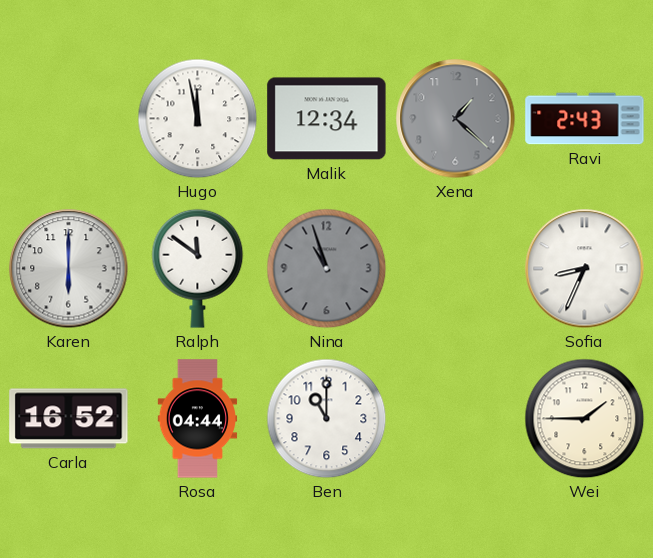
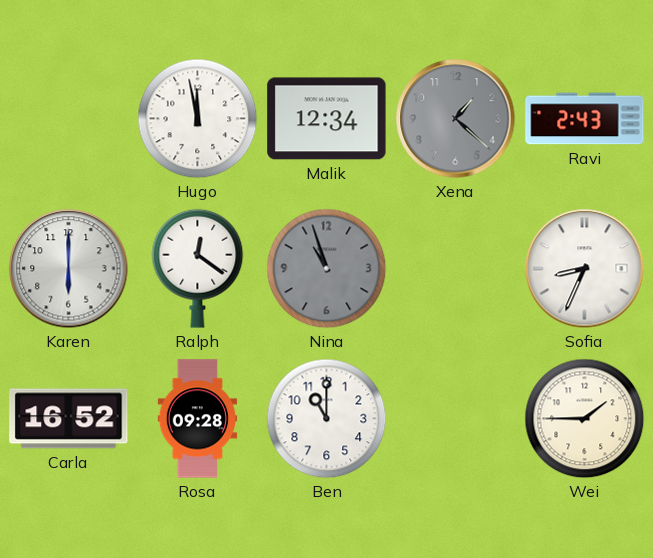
Ralph: 11:51 -> 12:21 (198, 268)
Rosa: 04:44 -> 09:28 (198, 419)
